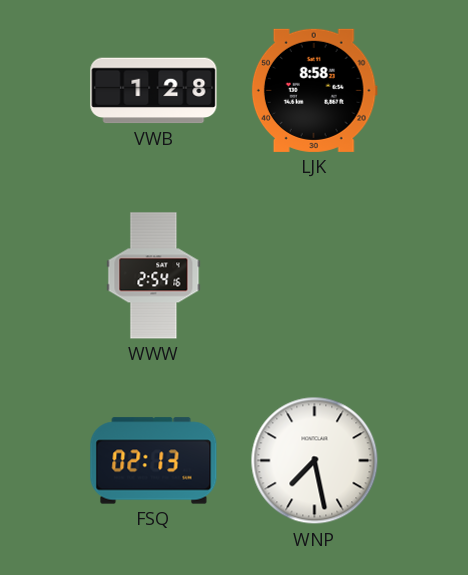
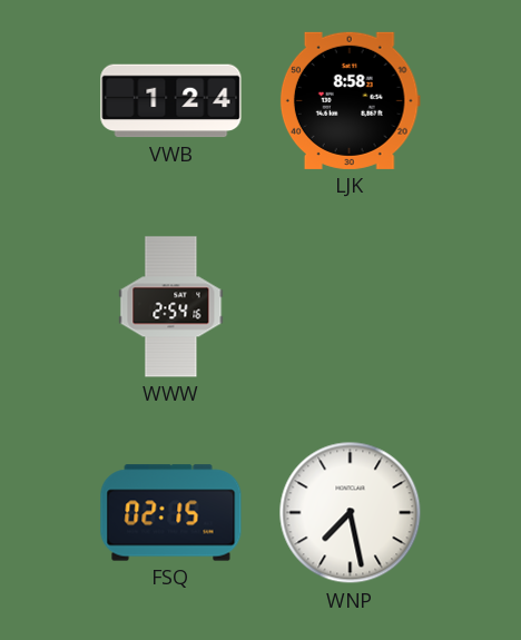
VWB: 1:28 -> 1:24 (171, 101)
FSQ: 02:13 -> 02:15 (171, 513)
